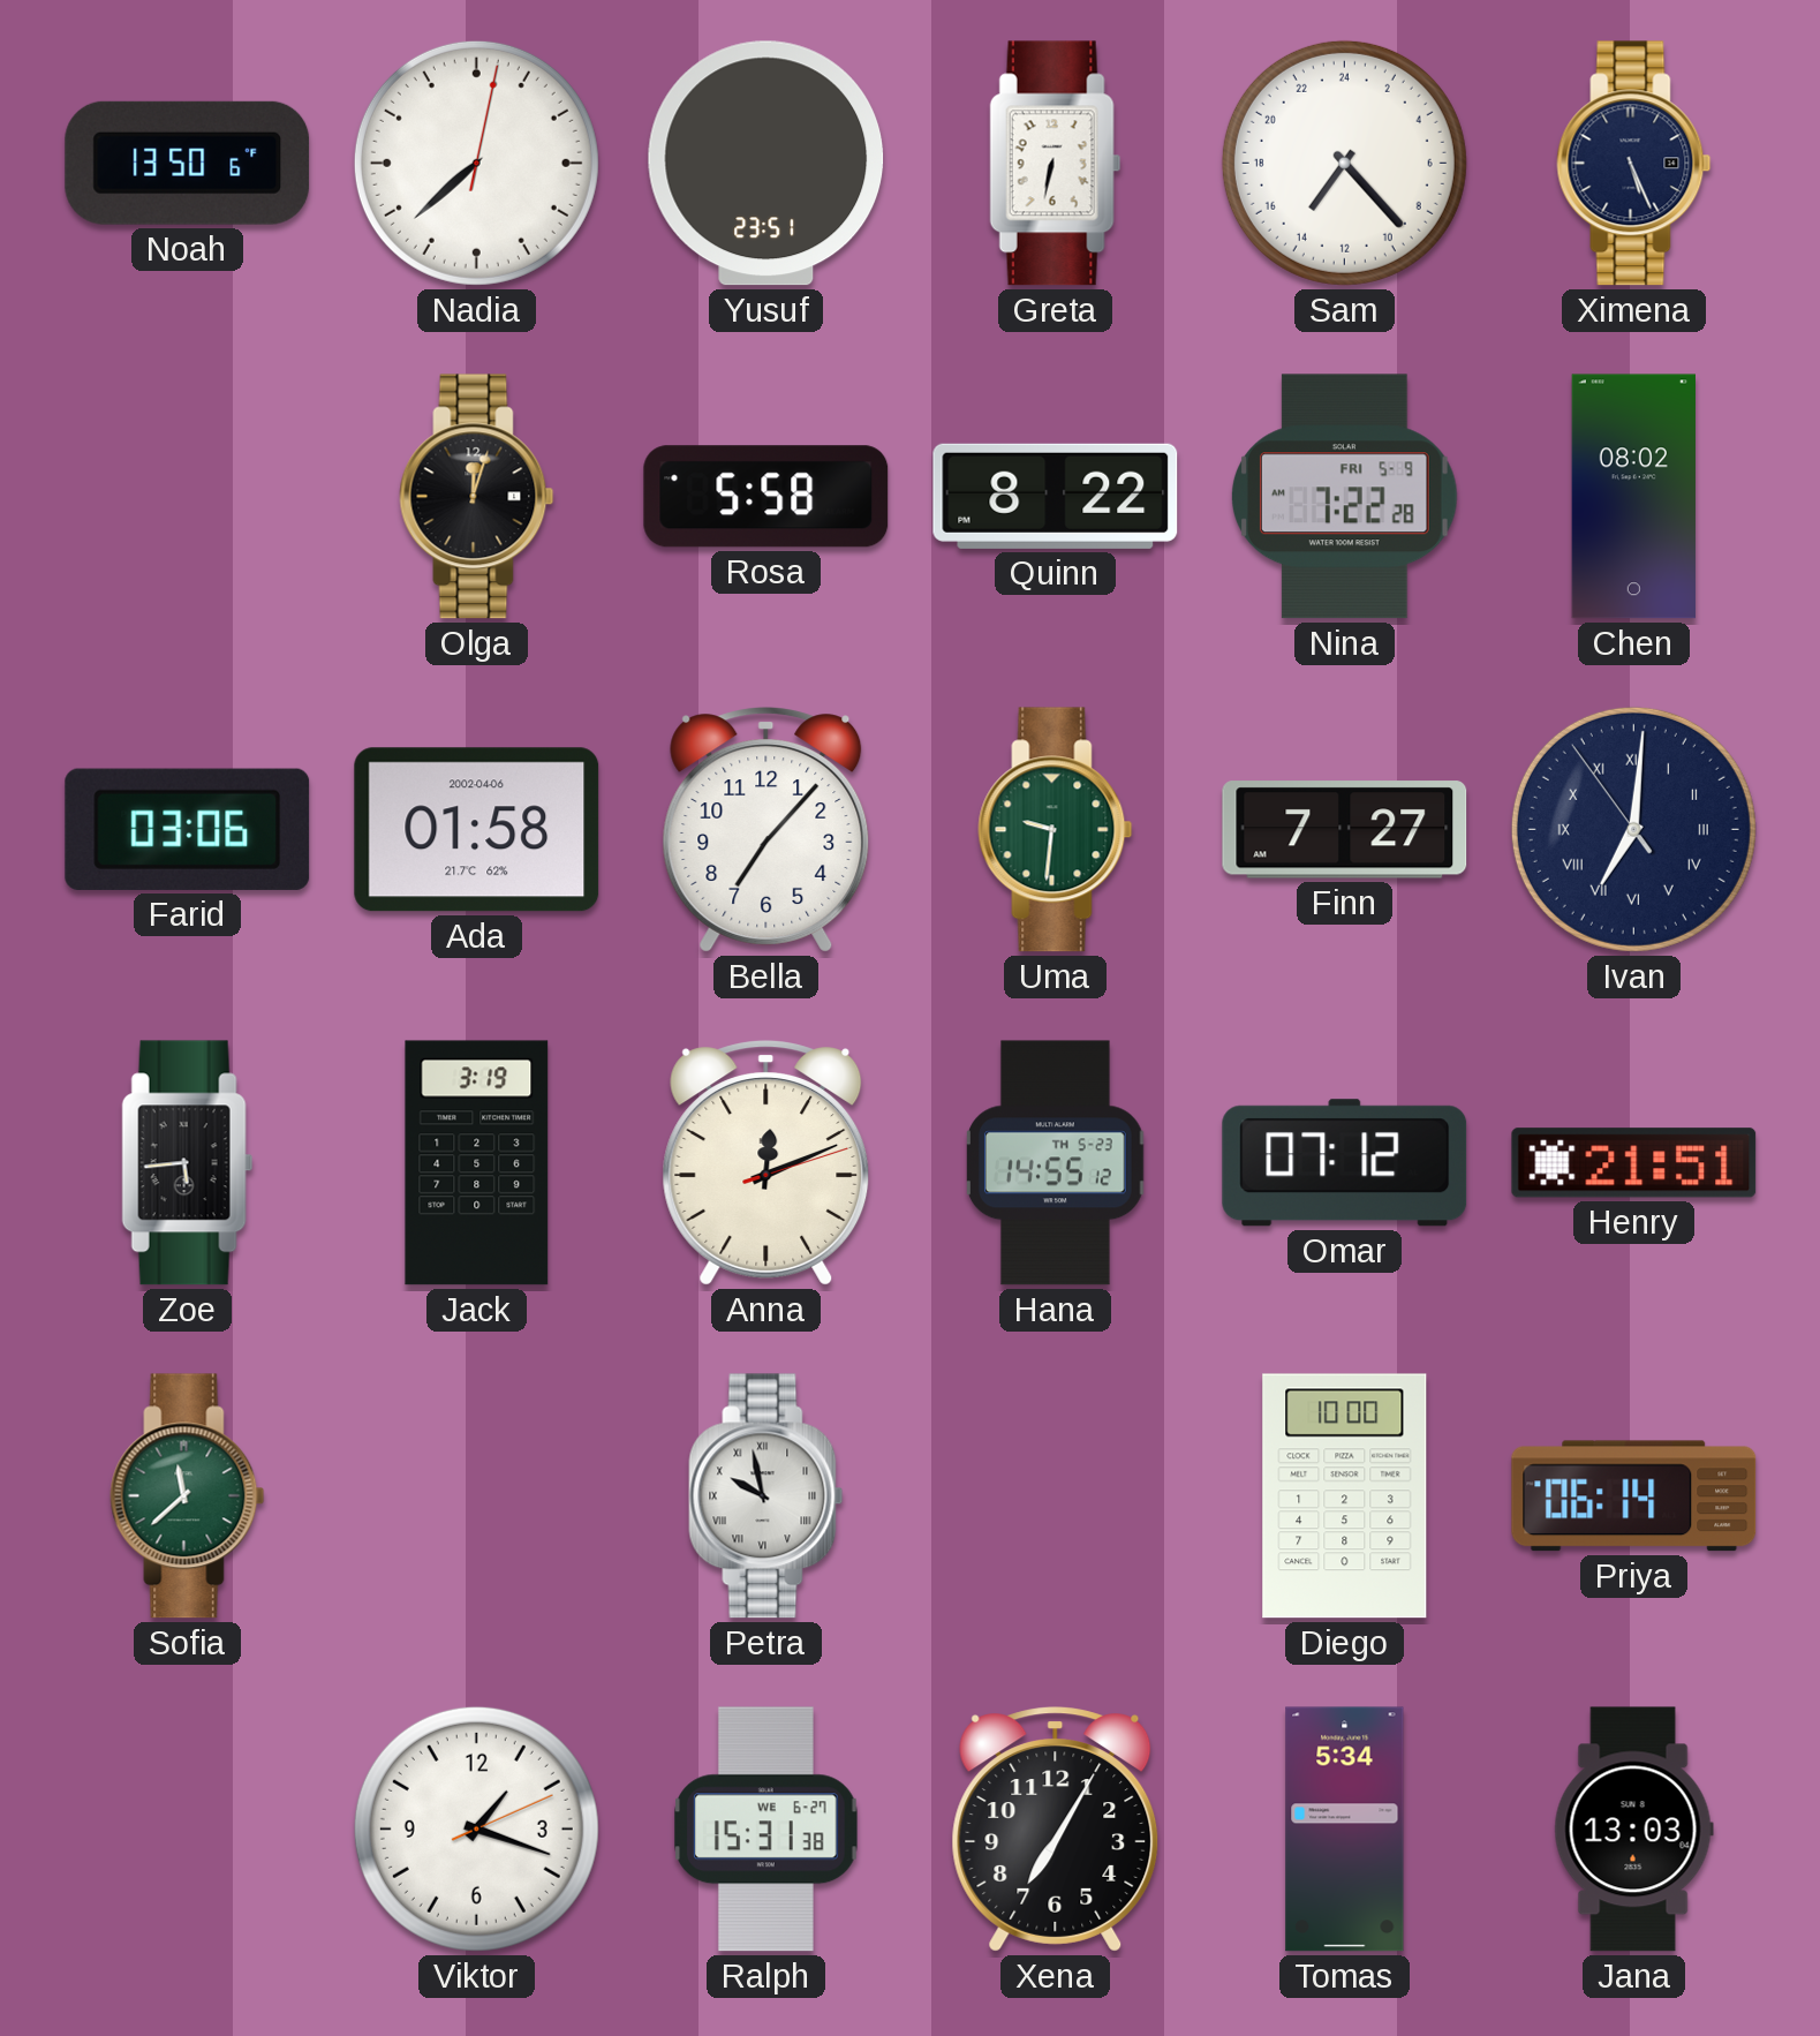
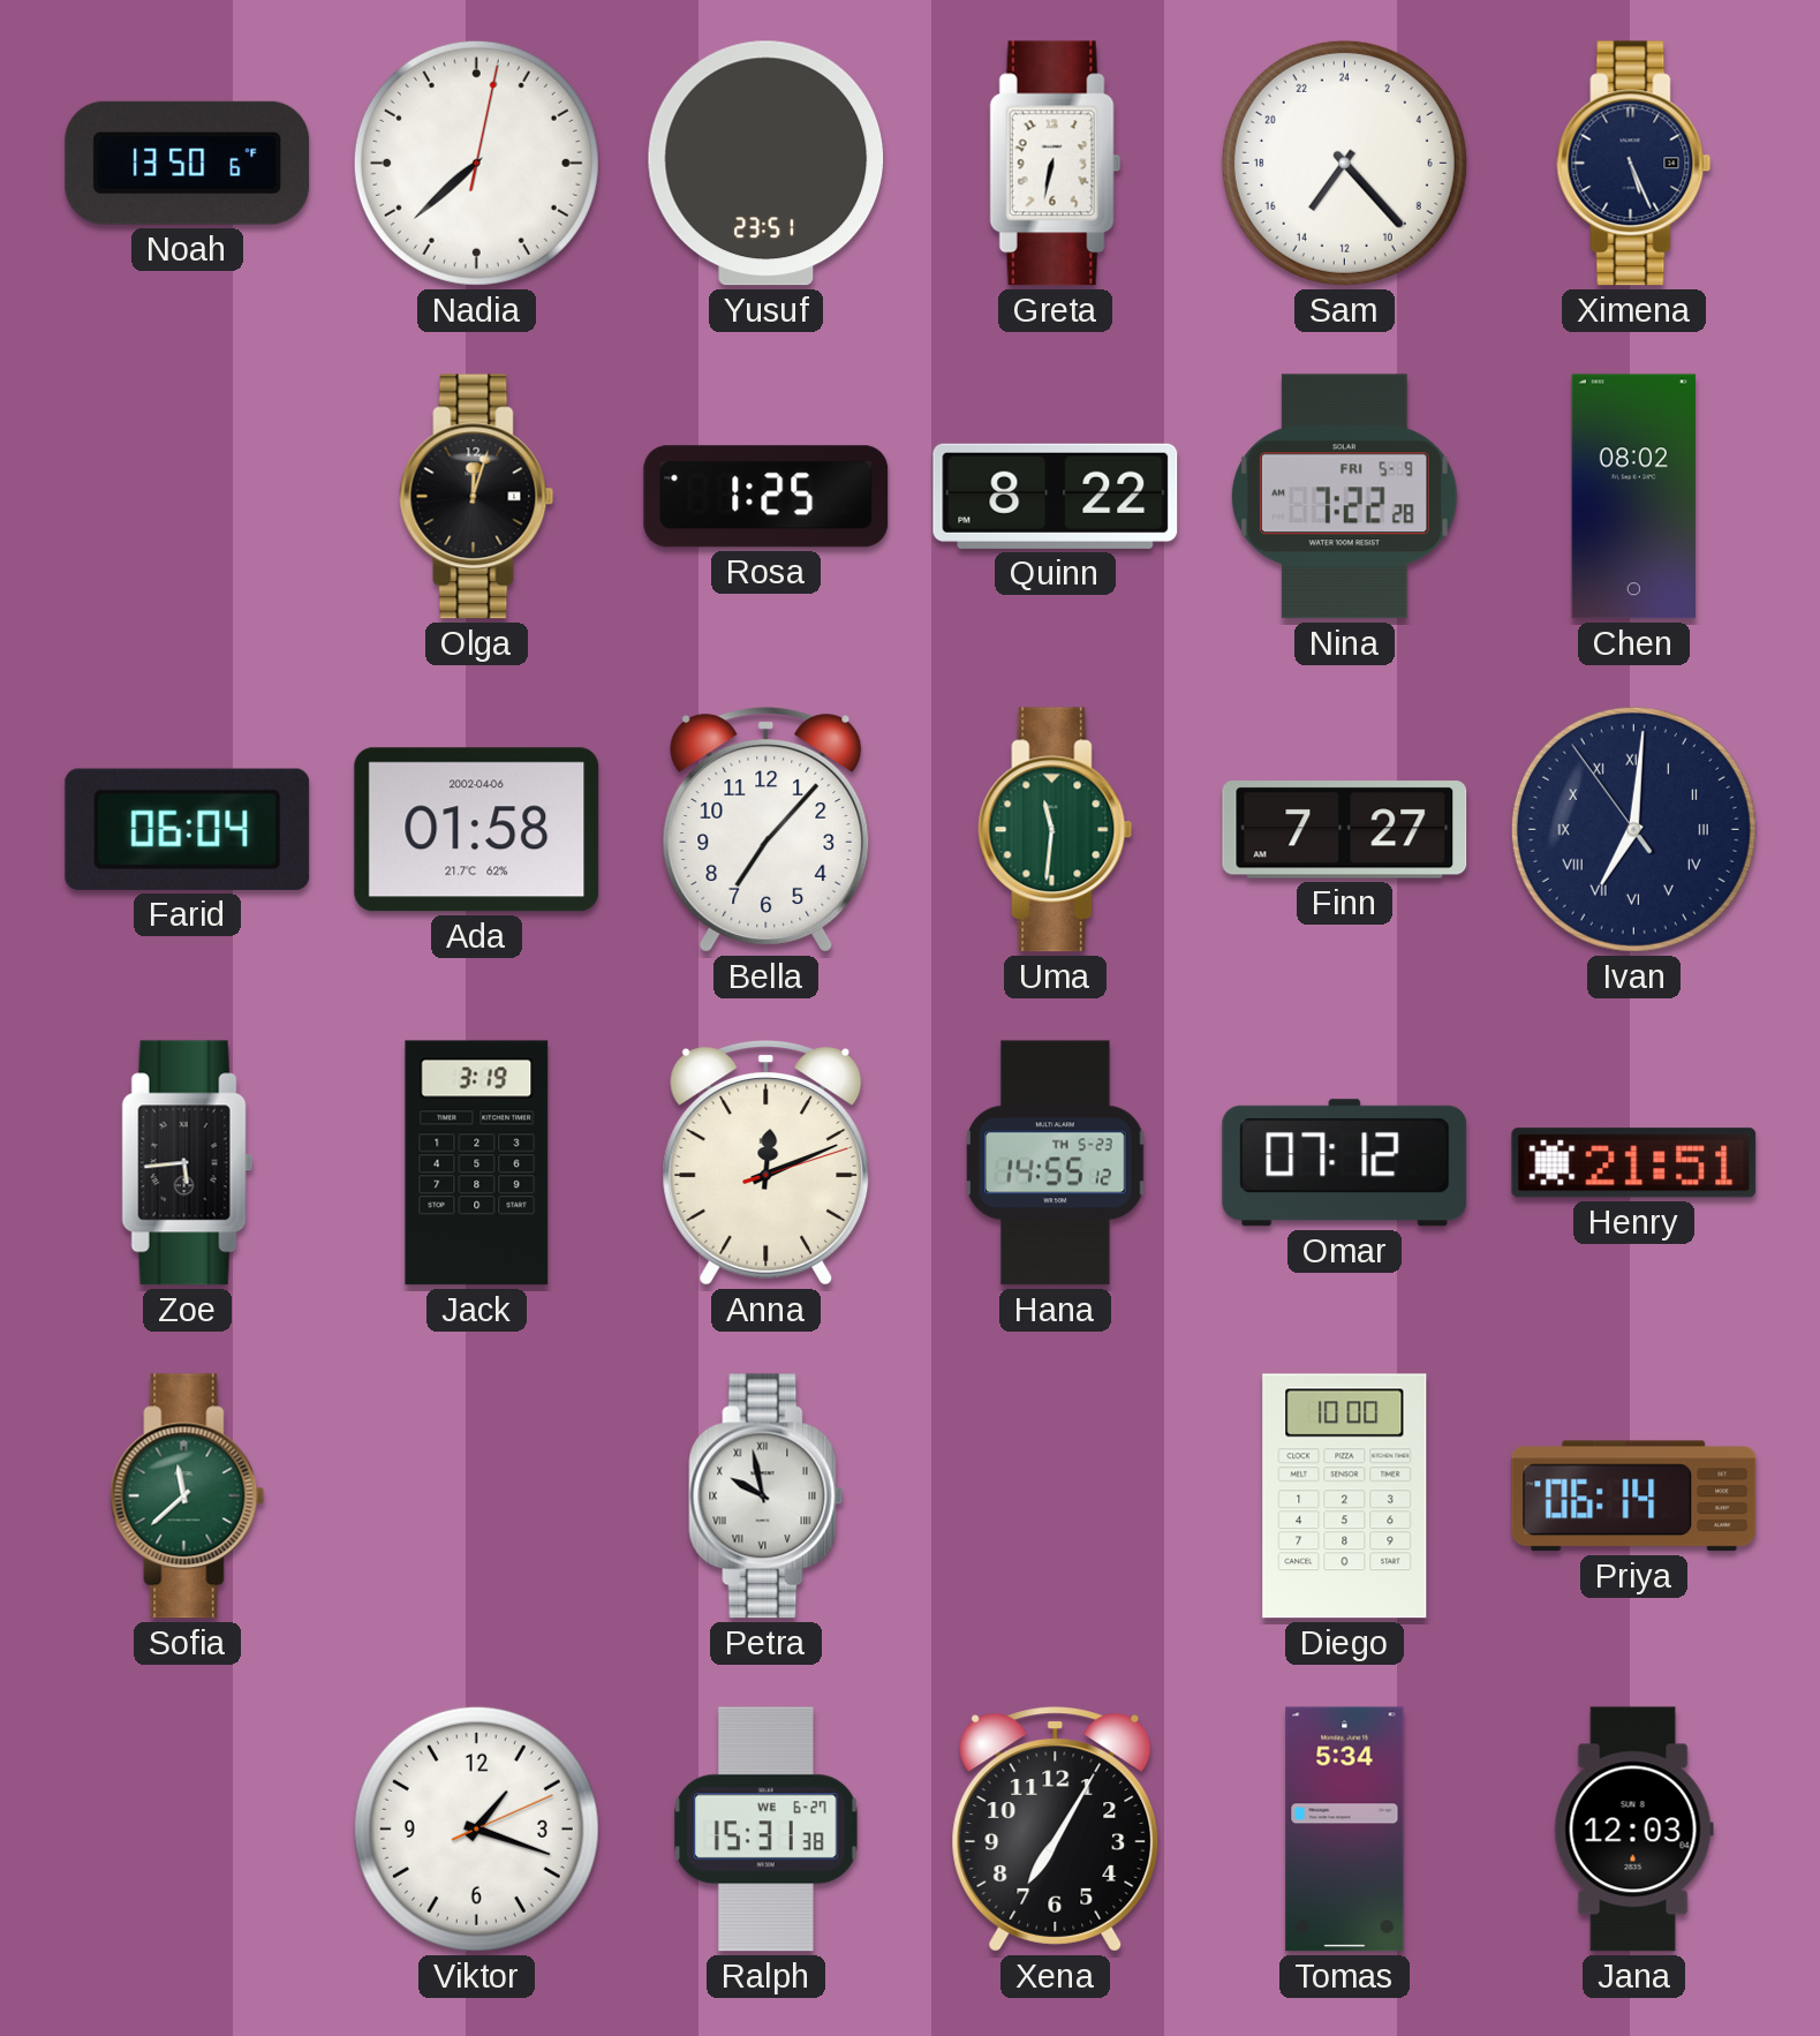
Rosa: 5:58 -> 1:25 (766, 497)
Farid: 03:06 -> 06:04 (188, 829)
Uma: 9:31 -> 11:31 (1056, 830)
Jana: 13:03 -> 12:03 (1633, 1830)
